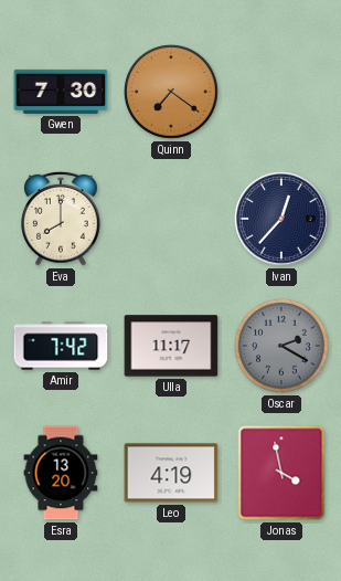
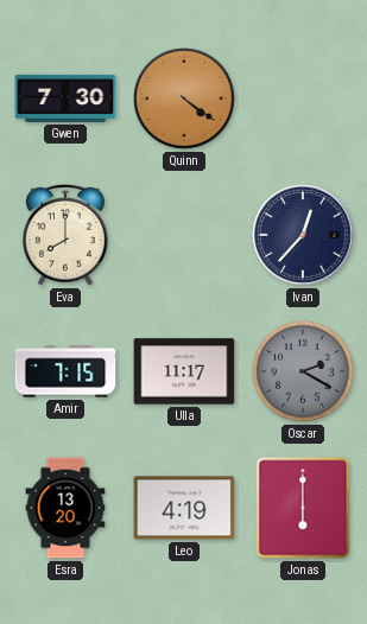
Quinn: 7:21 -> 4:21 (185, 100)
Amir: 7:42 -> 7:15 (65, 371)
Jonas: 3:58 -> 6:00 (303, 508)
